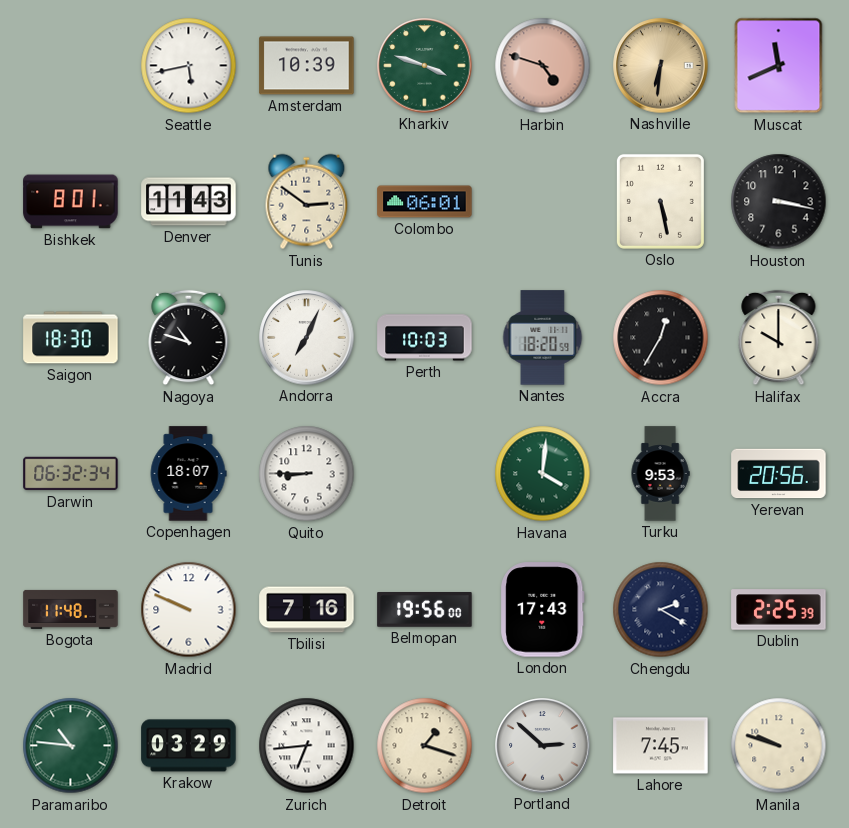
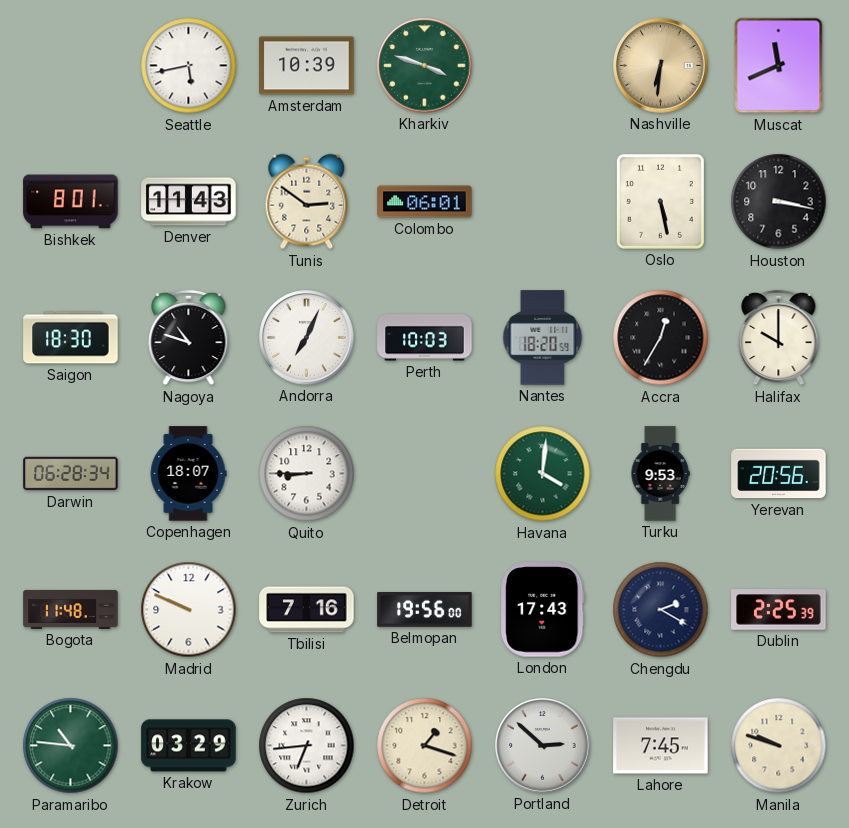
Harbin: 4:48 -> none (543, 66)
Darwin: 06:32 -> 06:28 (71, 474)
